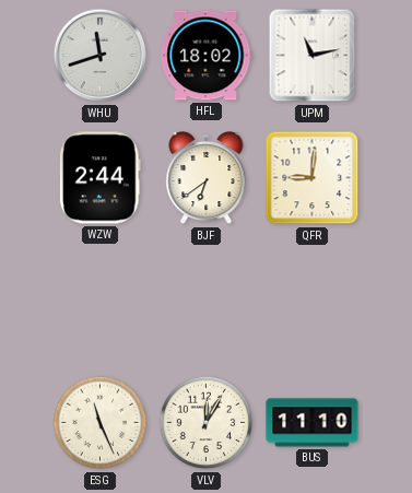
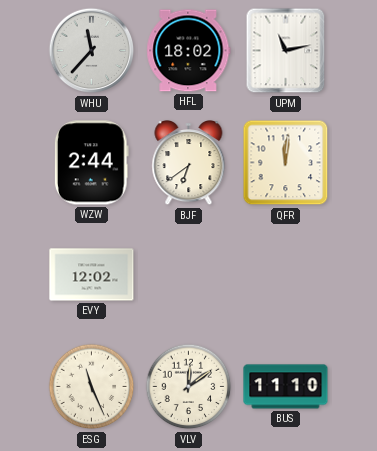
WHU: 11:42 -> 11:37 (92, 51)
QFR: 9:01 -> 12:01 (286, 163)
EVY: none -> 12:02 (92, 275)
VLV: 12:05 -> 12:09 (189, 387)
